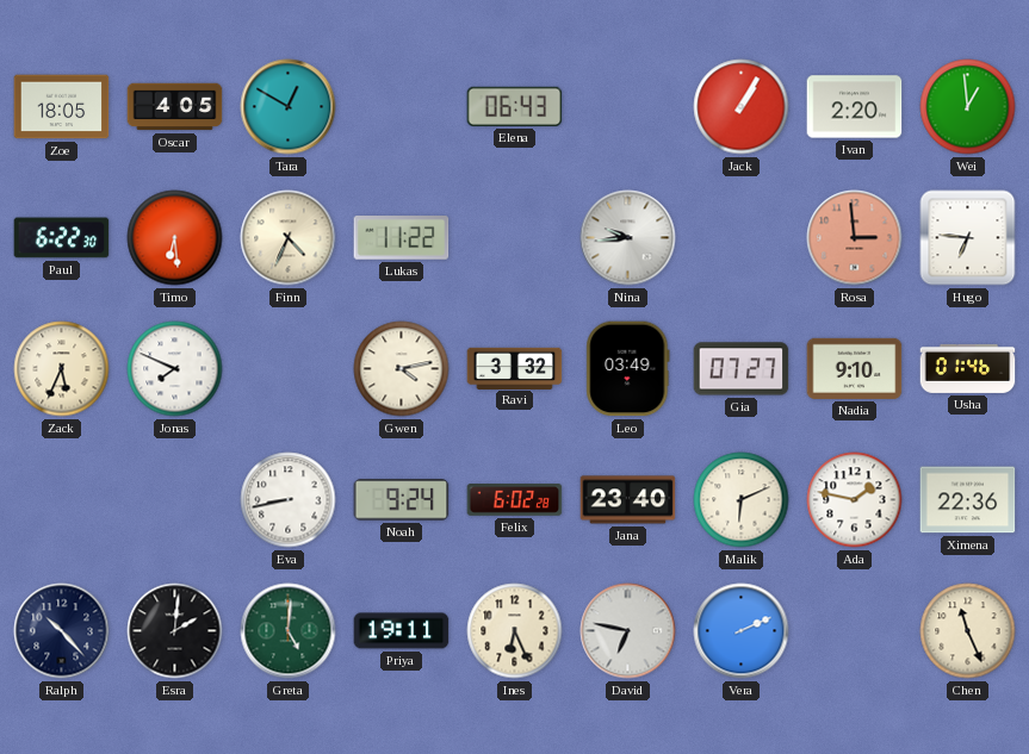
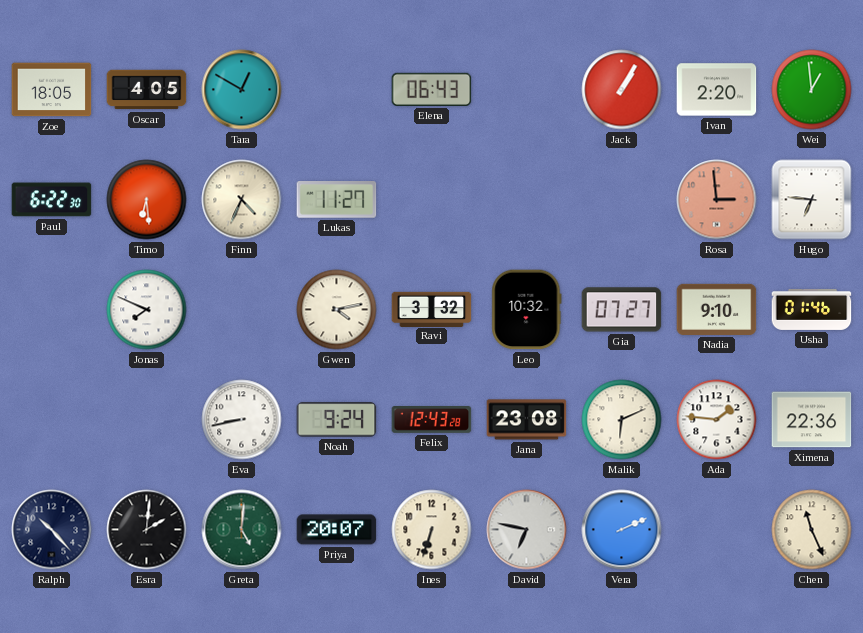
Lukas: 11:22 -> 11:27 (337, 200)
Nina: 9:44 -> none (628, 238)
Zack: 5:34 -> none (62, 369)
Leo: 03:49 -> 10:32 (527, 310)
Felix: 6:02 -> 12:43 (432, 420)
Jana: 23:40 -> 23:08 (527, 420)
Ada: 1:47 -> 1:46 (717, 420)
Priya: 19:11 -> 20:07 (337, 530)
Ines: 6:26 -> 6:33 (432, 530)
